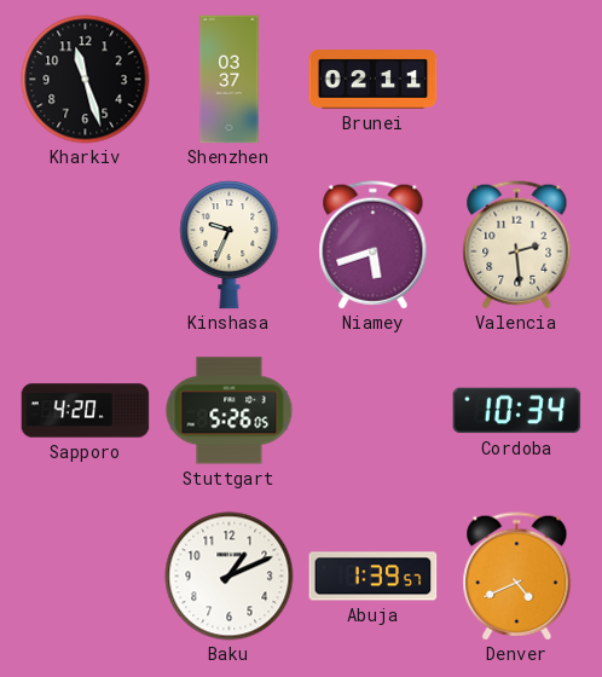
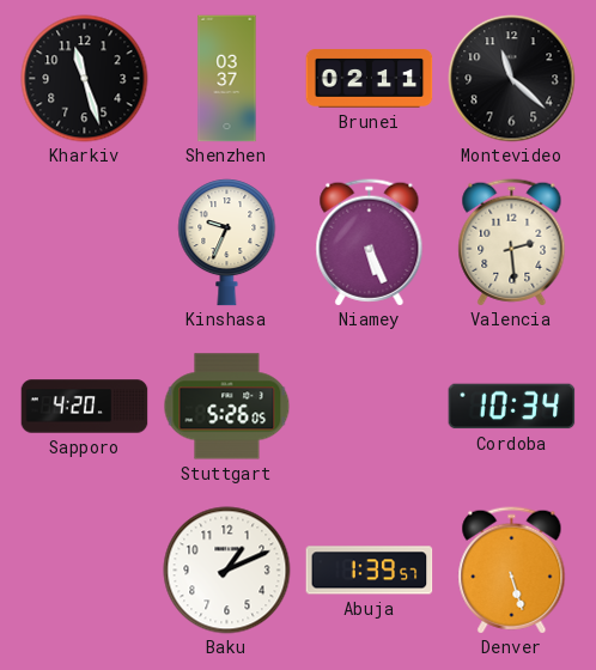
Montevideo: none -> 11:22 (512, 79)
Niamey: 5:42 -> 5:26 (370, 243)
Denver: 4:41 -> 5:27 (512, 571)
